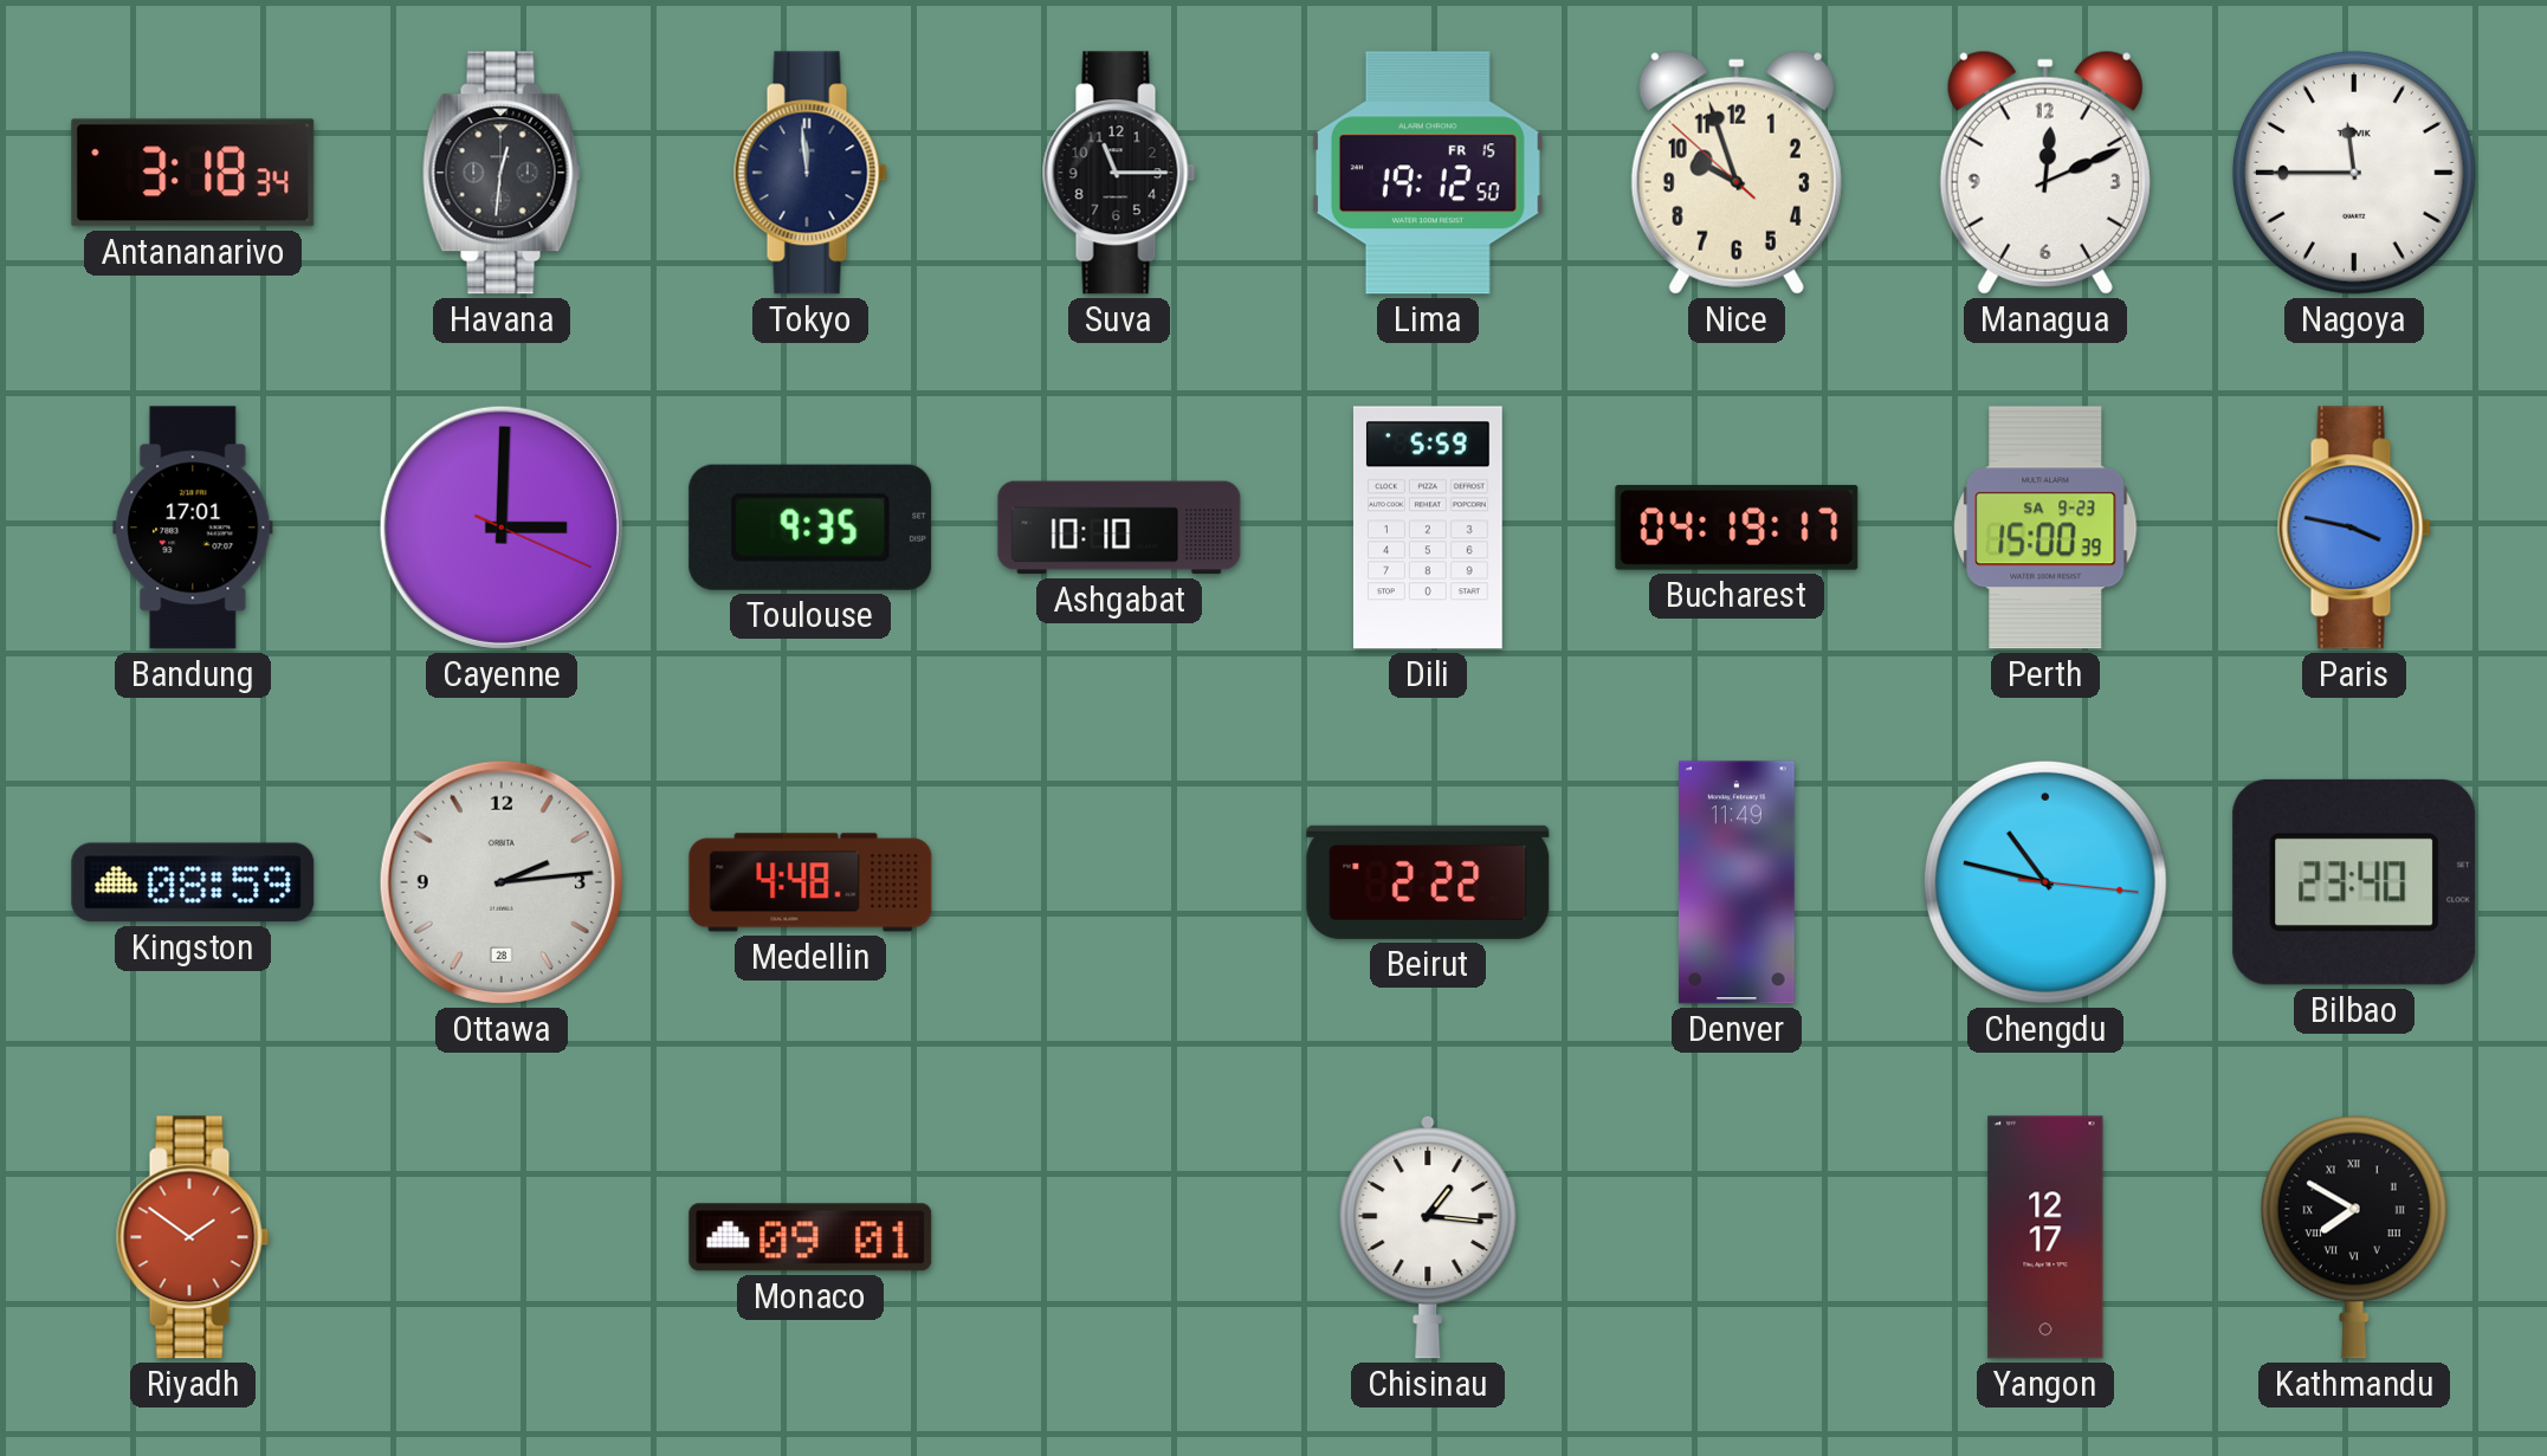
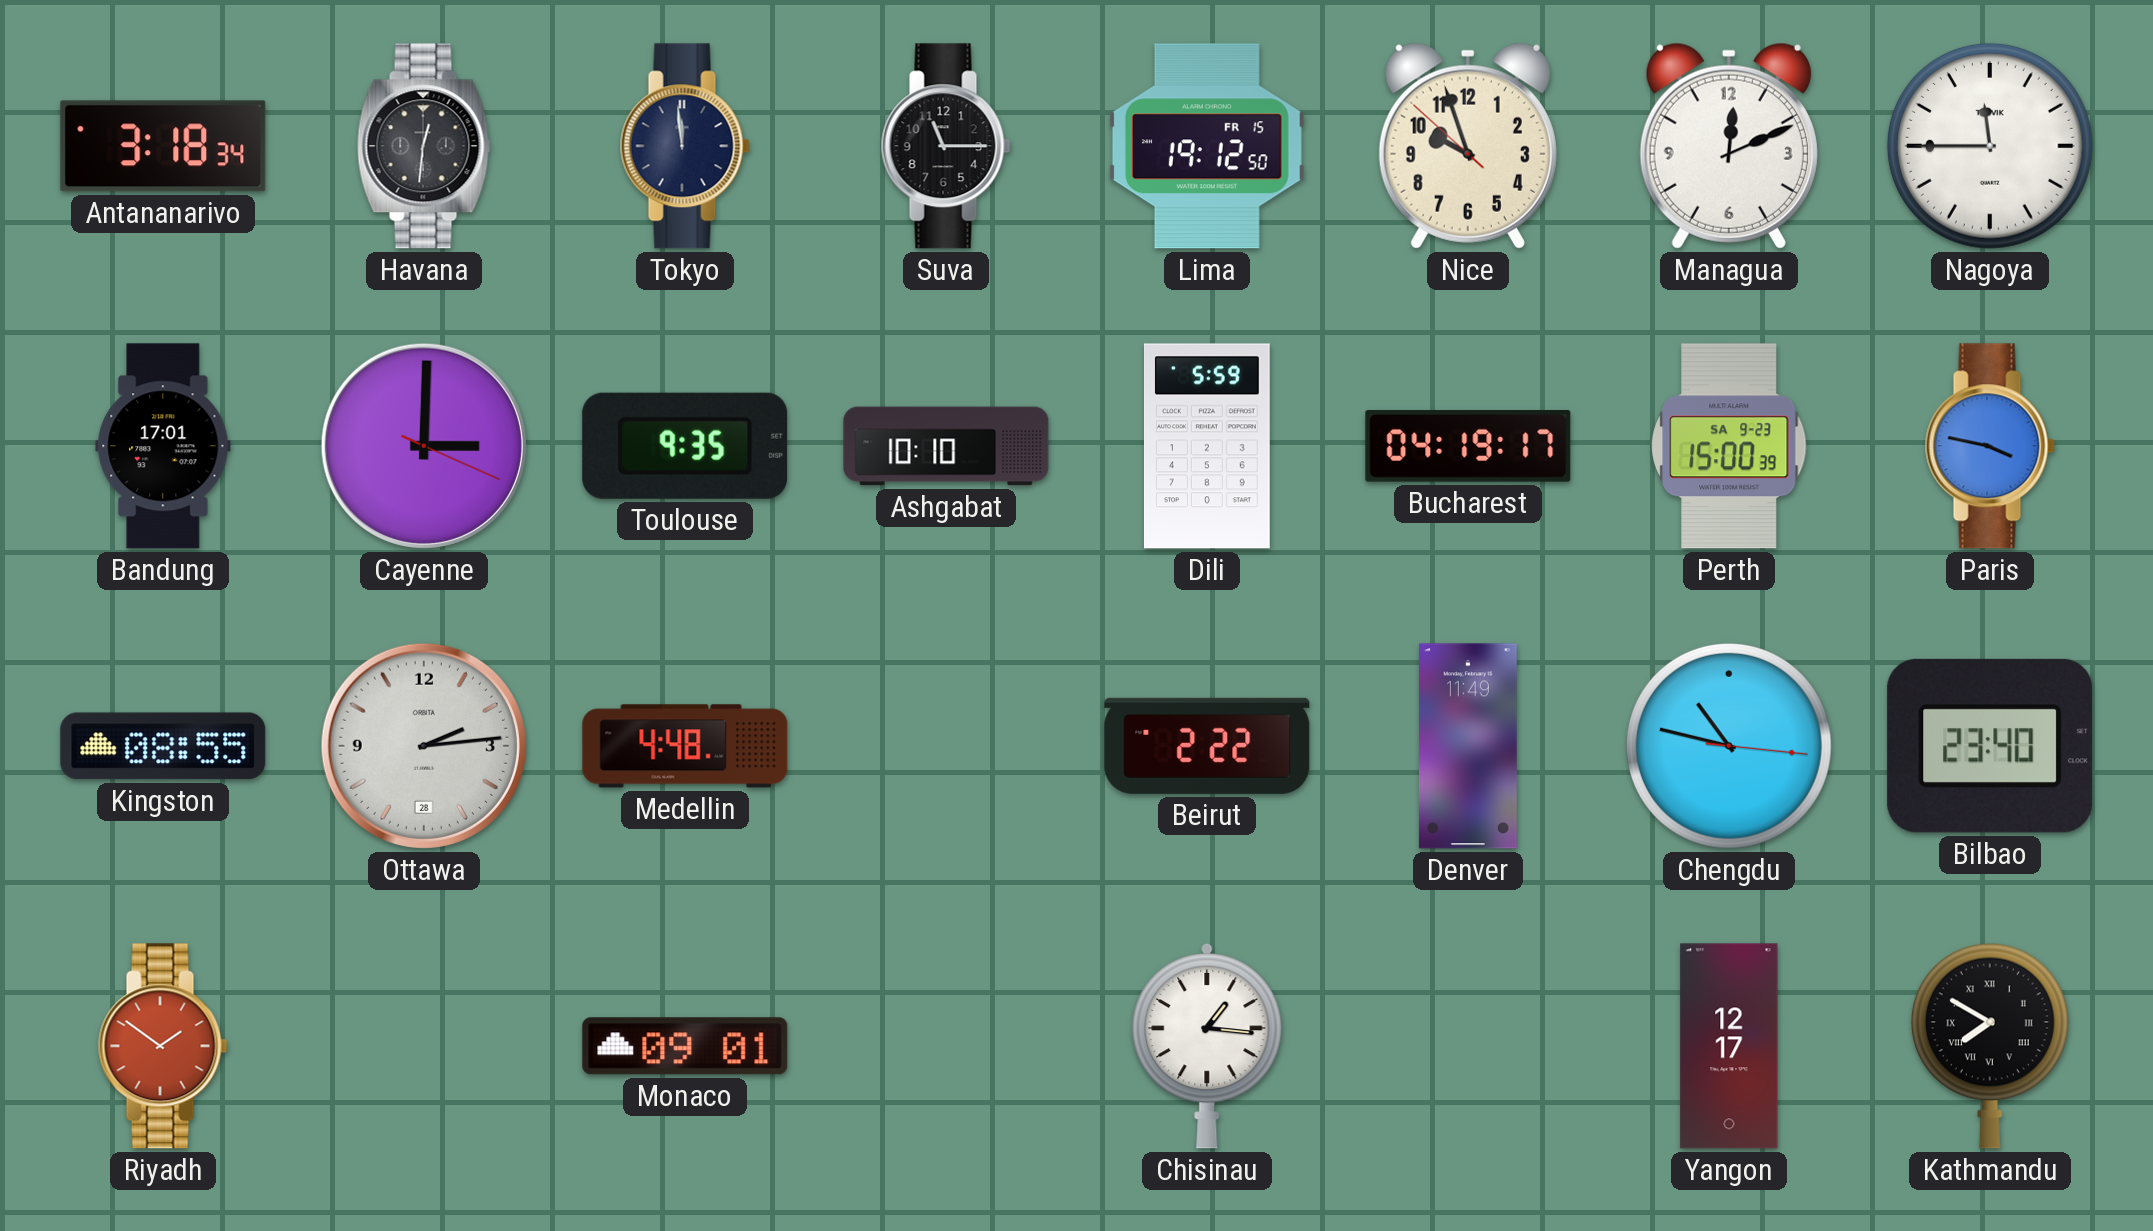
Kingston: 08:59 -> 08:55 (163, 746)
